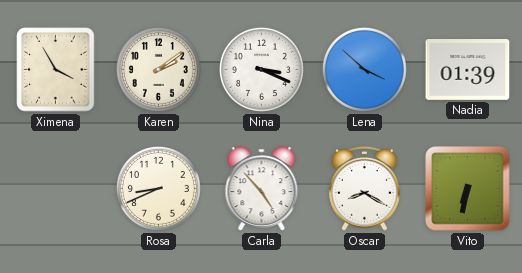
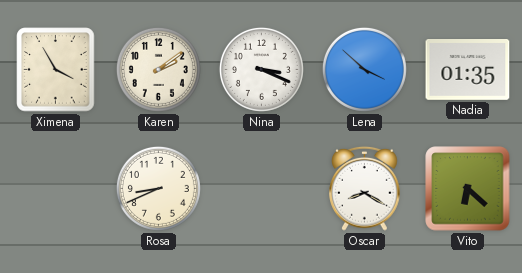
Nadia: 01:39 -> 01:35 (468, 70)
Carla: 4:53 -> none (262, 189)
Vito: 6:32 -> 6:22 (468, 189)
